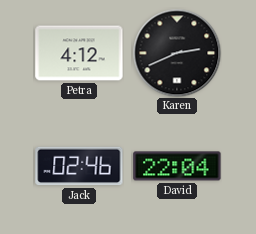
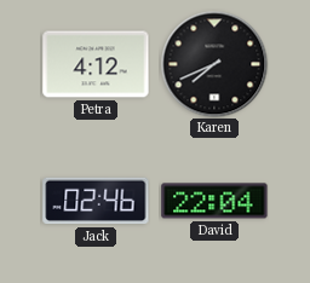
Karen: 2:41 -> 7:41 (214, 64)
